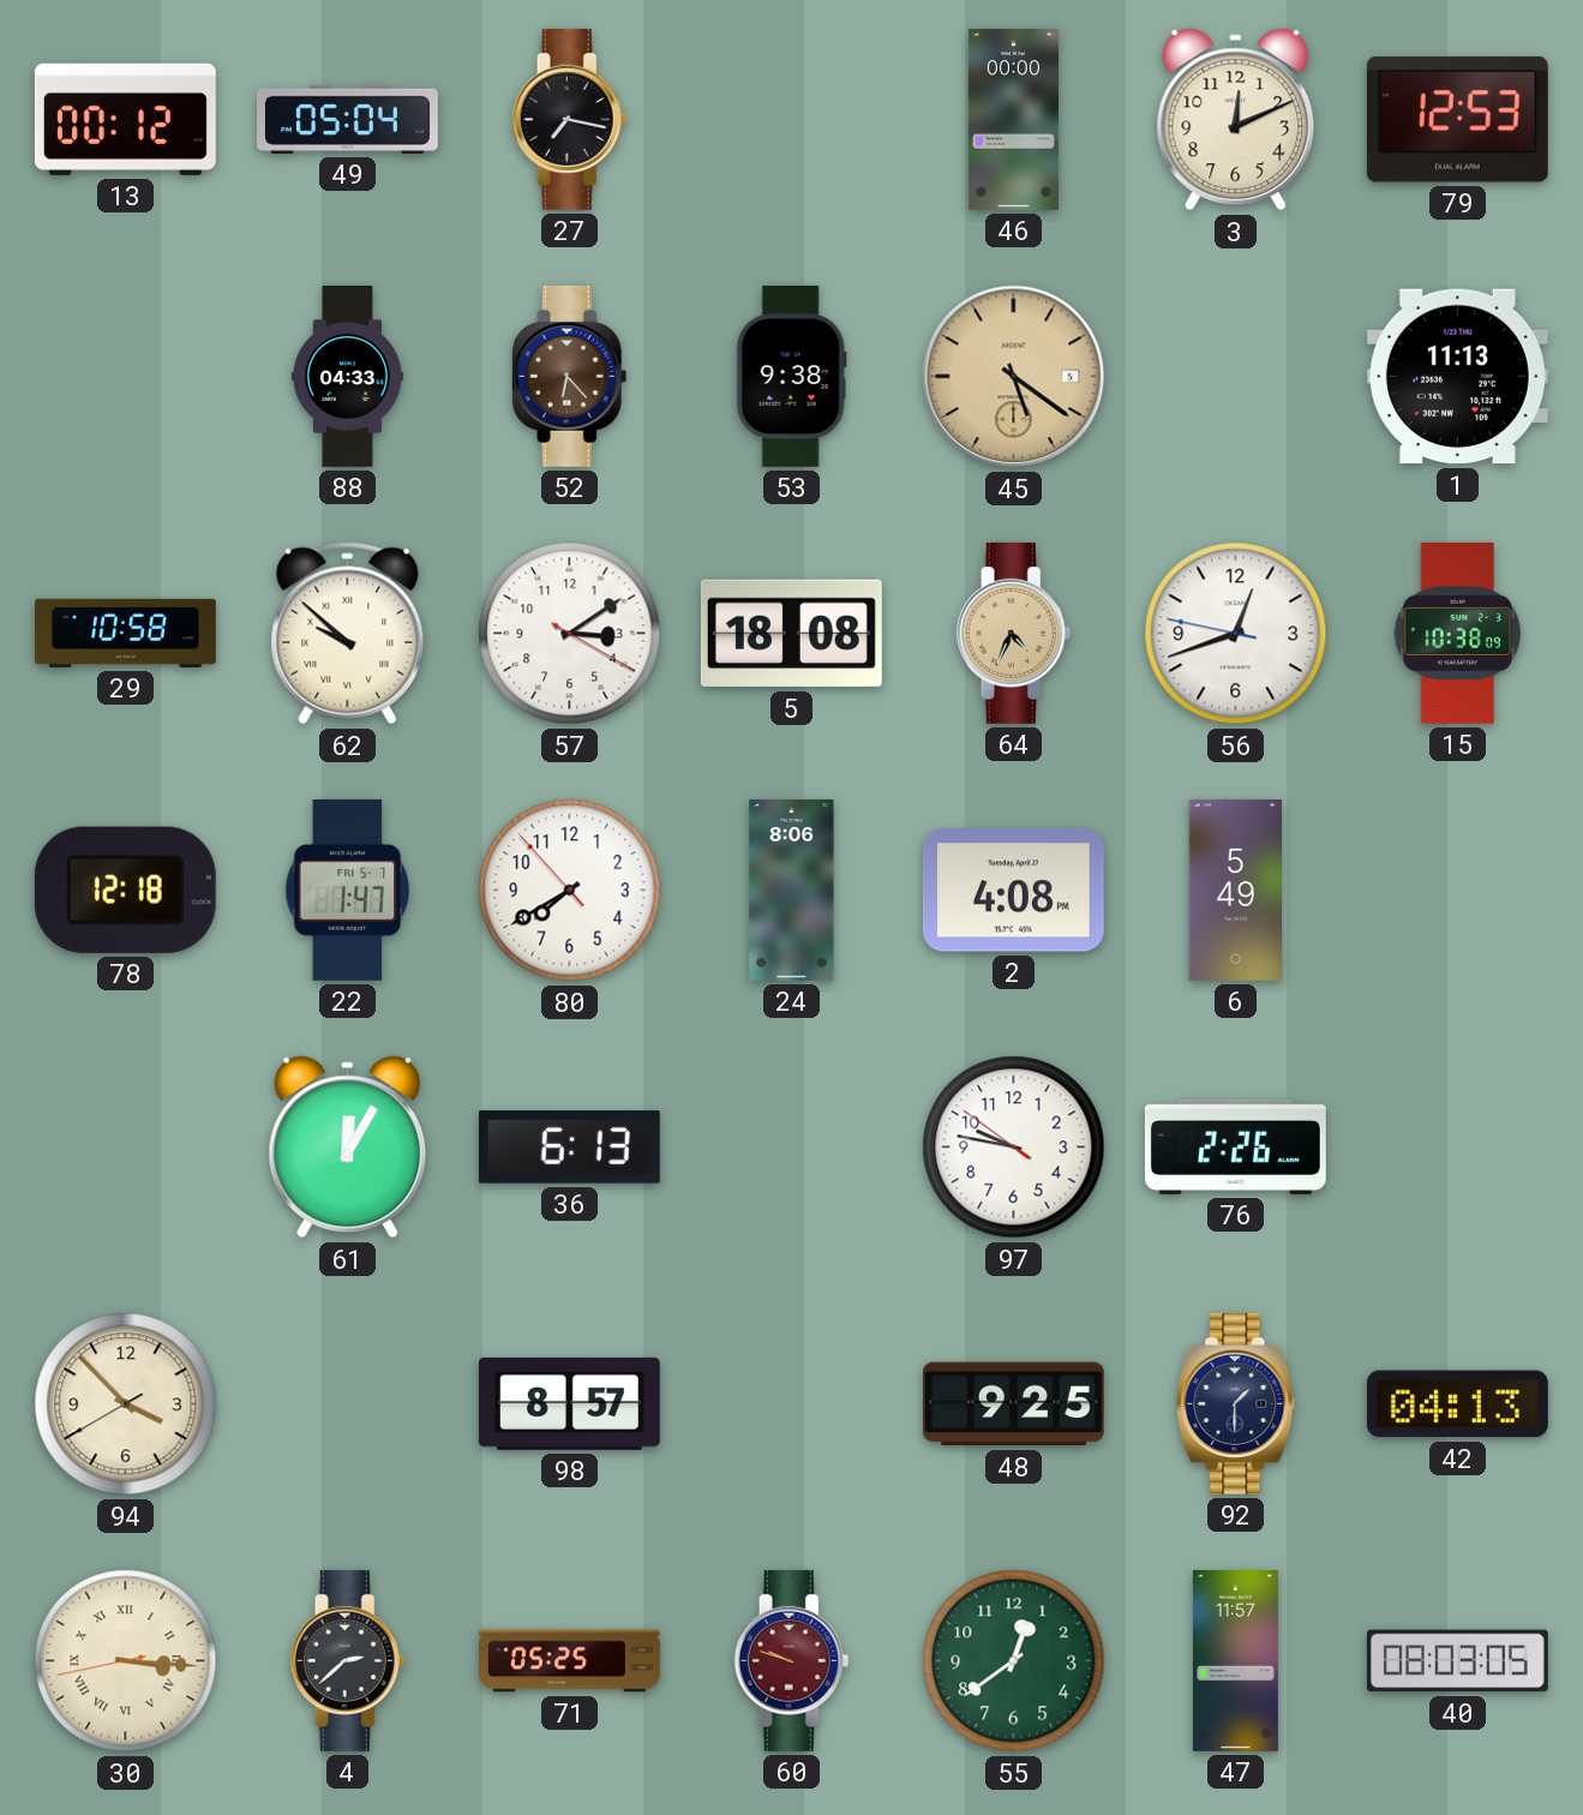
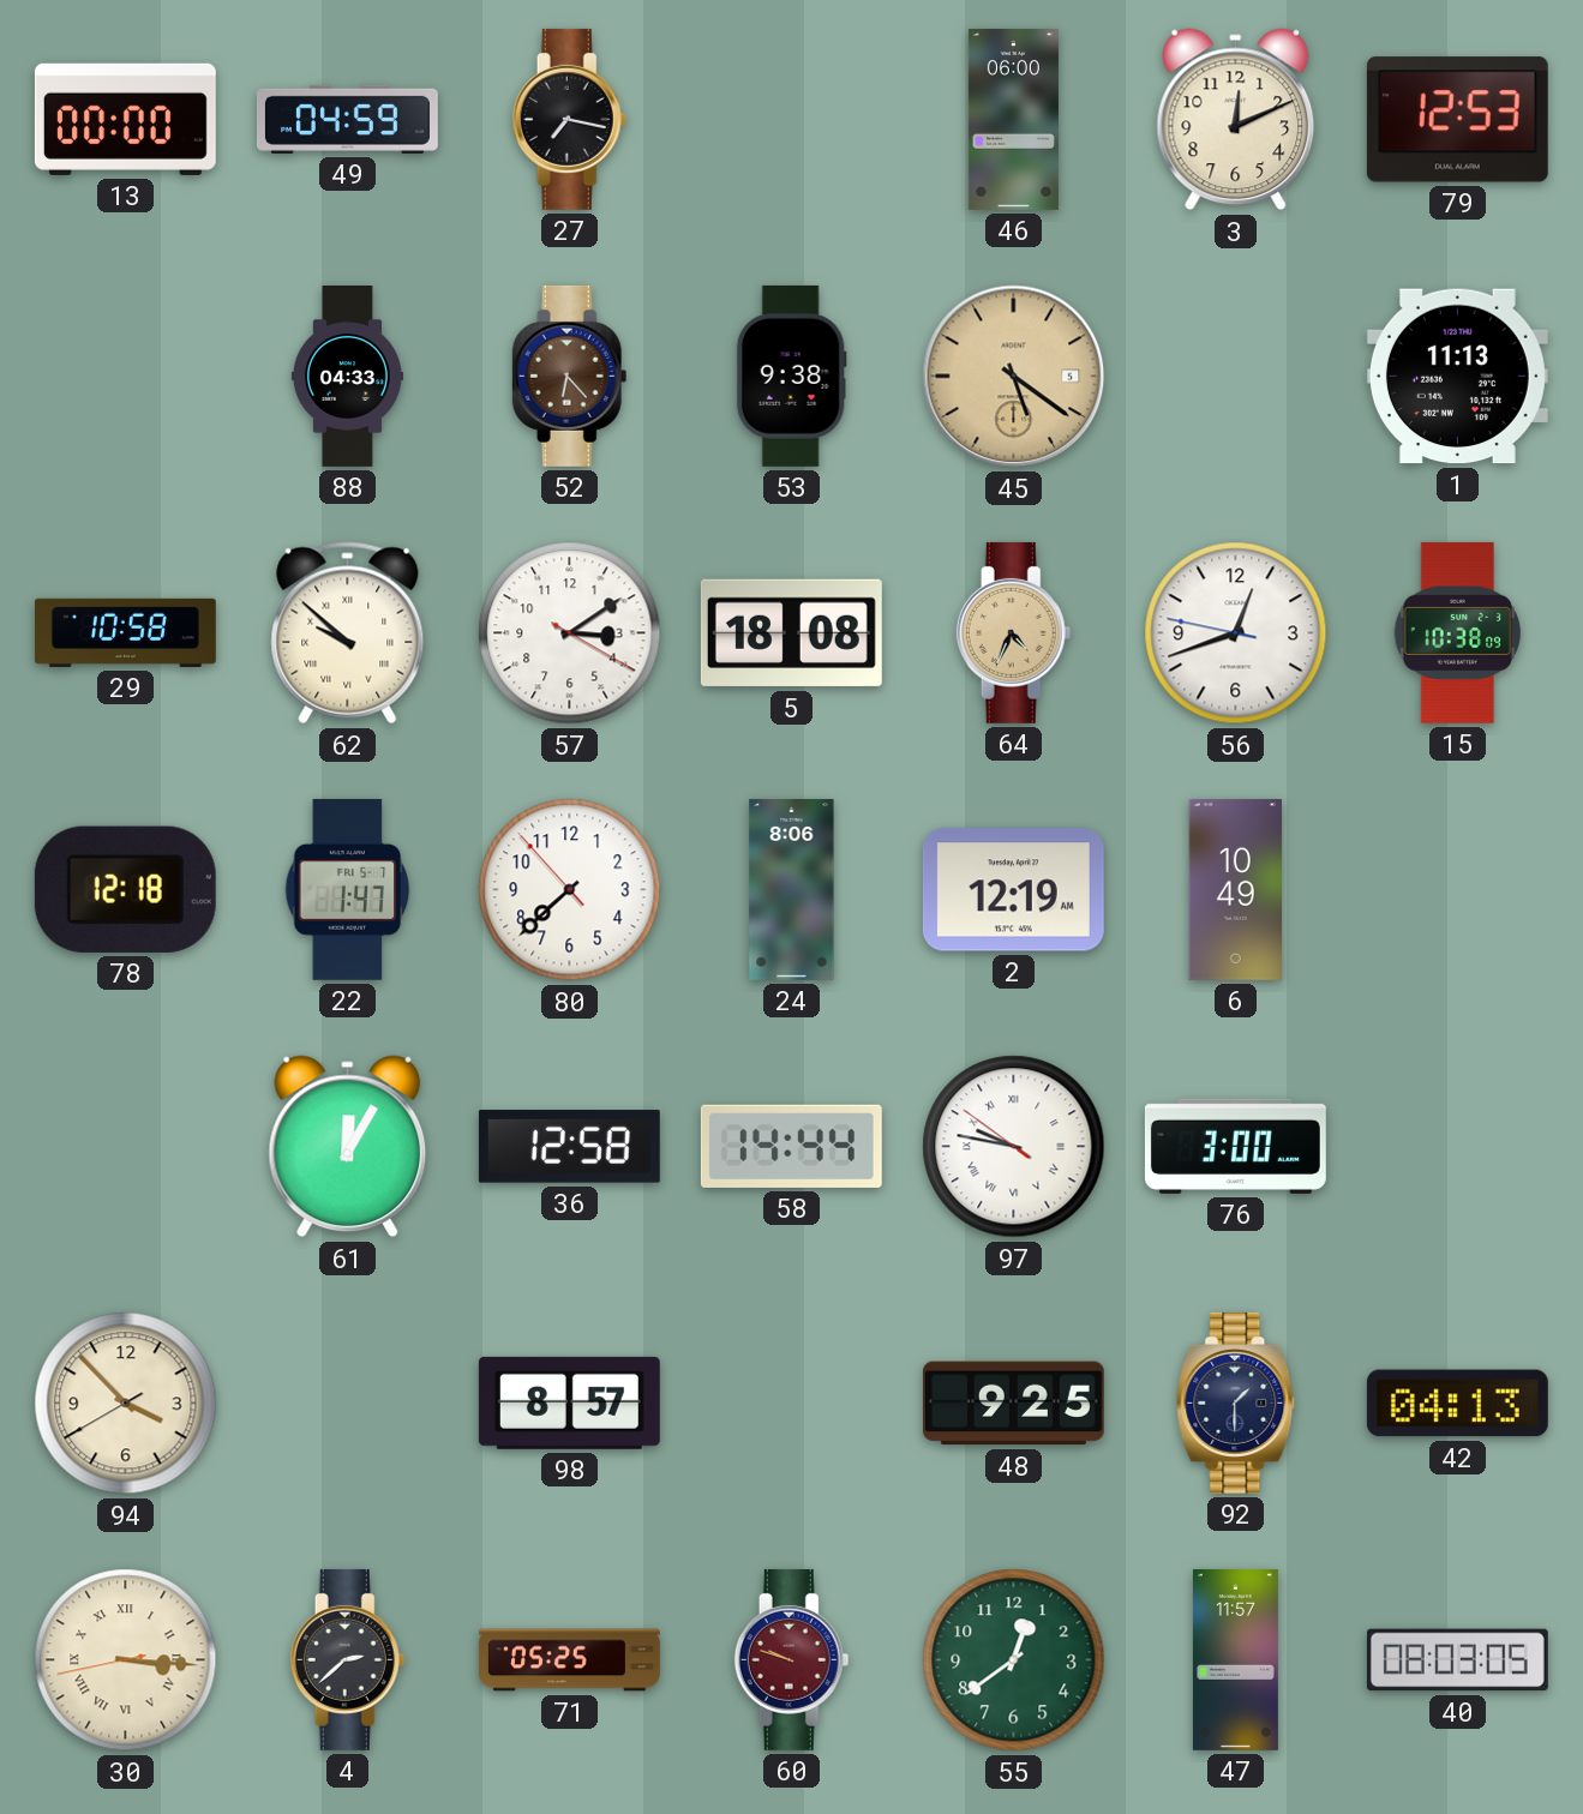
13: 00:12 -> 00:00 (125, 119)
49: 05:04 -> 04:59 (347, 119)
46: 00:00 -> 06:00 (1013, 119)
80: 7:39 -> 7:37 (570, 890)
2: 4:08 -> 12:19 (1013, 890)
6: 5:49 -> 10:49 (1235, 889)
36: 6:13 -> 12:58 (569, 1147)
58: none -> 14:44 (791, 1146)
97 numerals: Arabic -> Roman (1014, 1147)
76: 2:26 -> 3:00 (1235, 1146)
